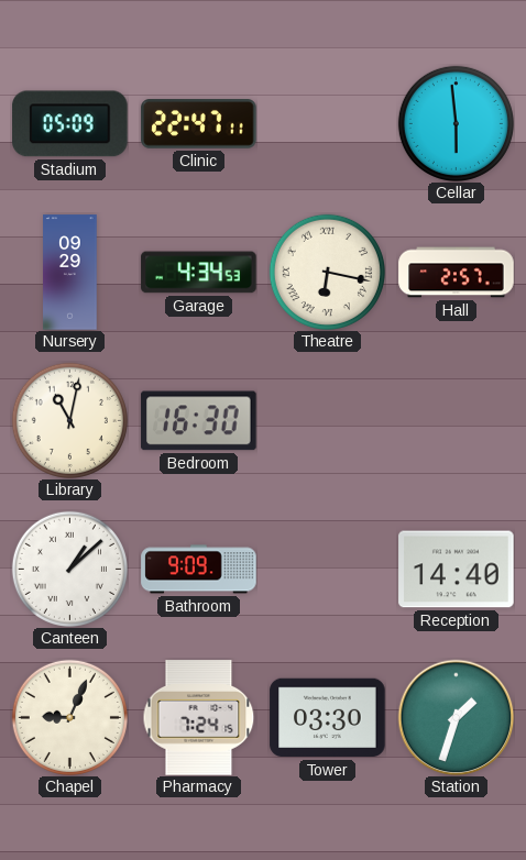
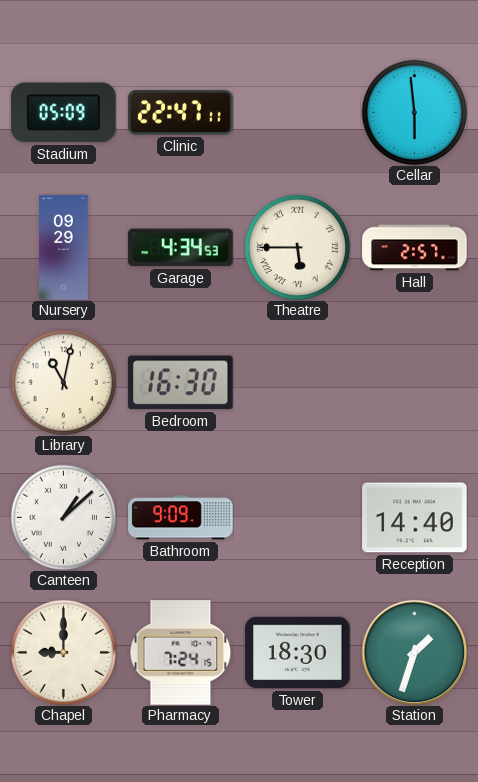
Theatre: 6:17 -> 5:45 (297, 247)
Chapel: 9:04 -> 9:00 (63, 652)
Tower: 03:30 -> 18:30 (298, 653)
